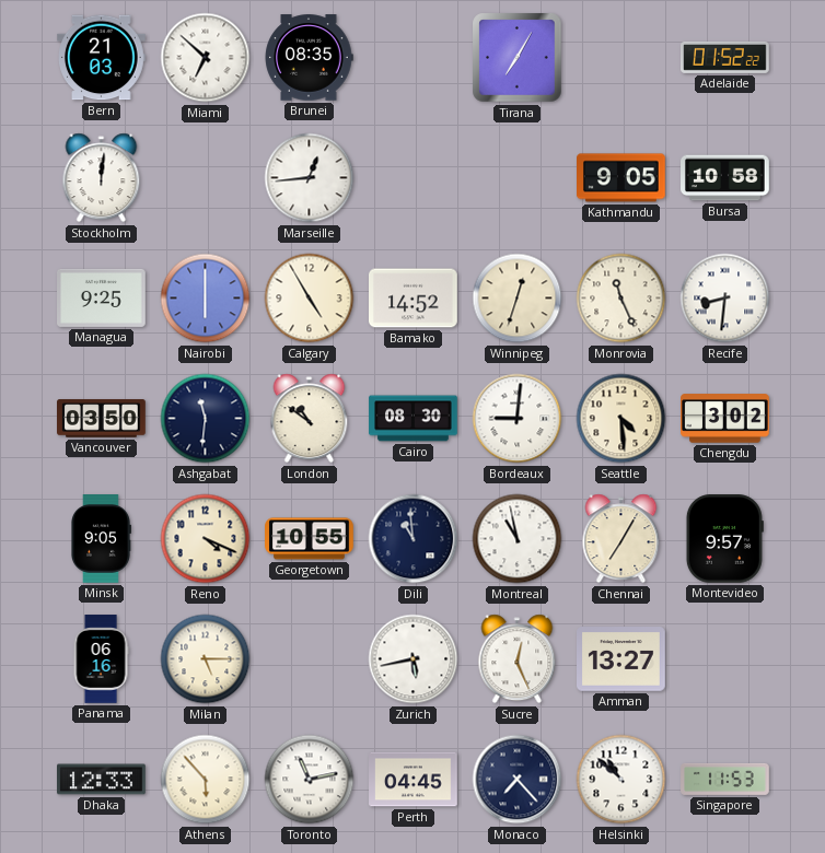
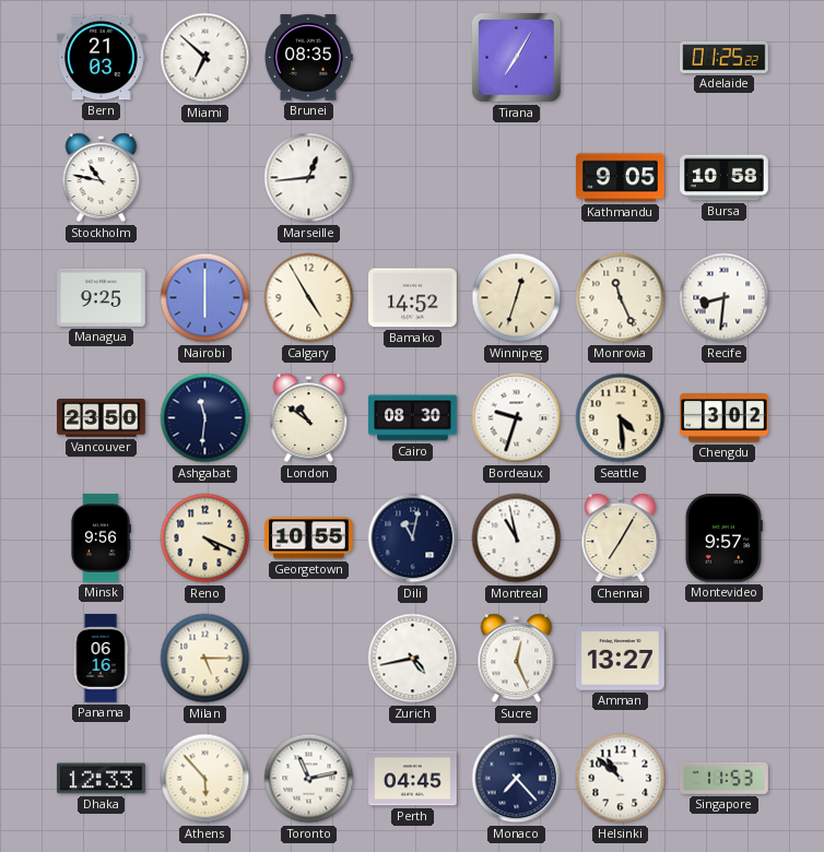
Adelaide: 01:52 -> 01:25 (725, 57)
Stockholm: 12:01 -> 10:47 (102, 178)
Vancouver: 03:50 -> 23:50 (102, 418)
Bordeaux: 9:01 -> 9:33 (517, 418)
Minsk: 9:05 -> 9:56 (102, 539)
Dili: 10:59 -> 11:02 (413, 539)
Zurich: 5:43 -> 4:43 (413, 659)
